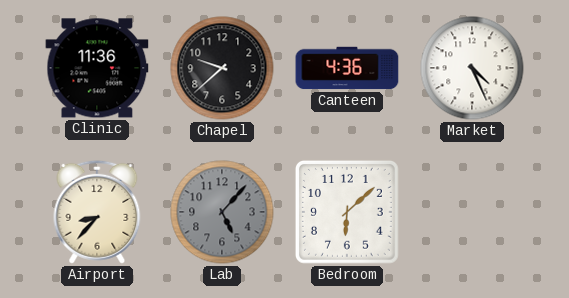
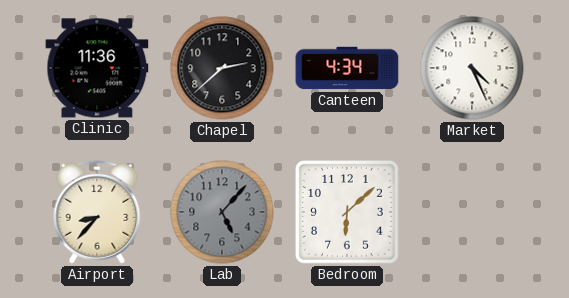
Chapel: 9:38 -> 2:38 (222, 68)
Canteen: 4:36 -> 4:34 (347, 68)
